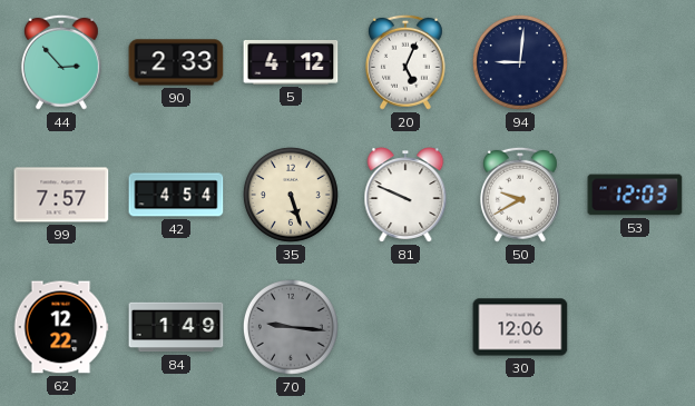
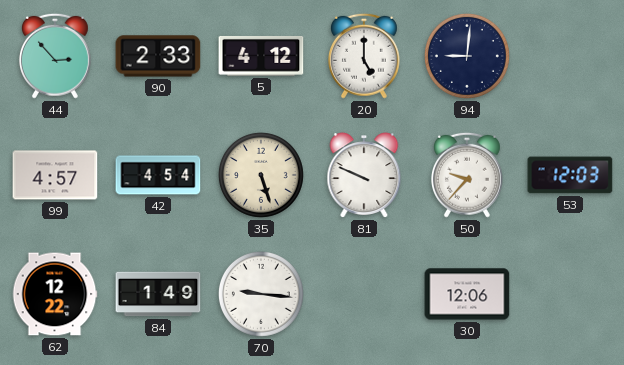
20: 5:04 -> 5:00 (364, 56)
99: 7:57 -> 4:57 (55, 175)
50: 9:40 -> 9:37 (467, 175)
70 dial: grey -> white (261, 294)
